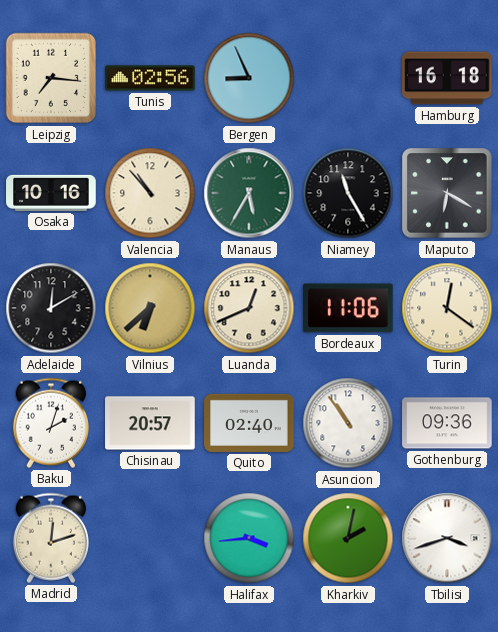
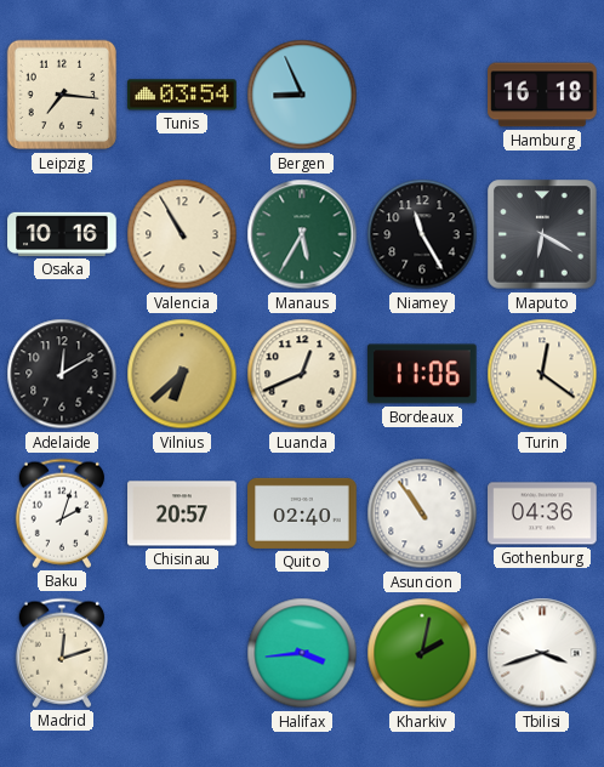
Tunis: 02:56 -> 03:54 (182, 95)
Valencia: 10:53 -> 10:55 (182, 234)
Gothenburg: 09:36 -> 04:36 (542, 513)
